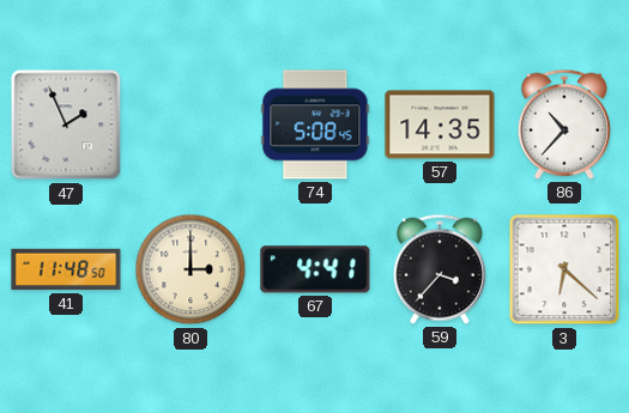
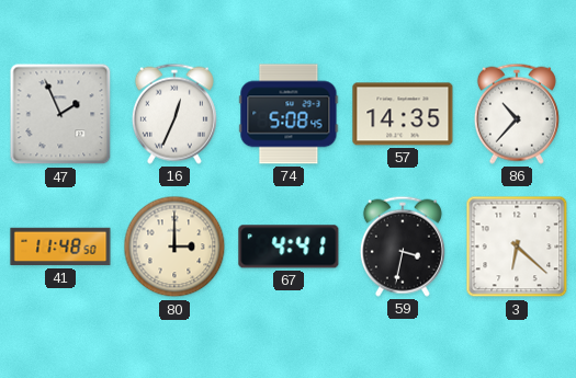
16: none -> 12:34 (174, 114)
59: 3:37 -> 3:32 (403, 247)
